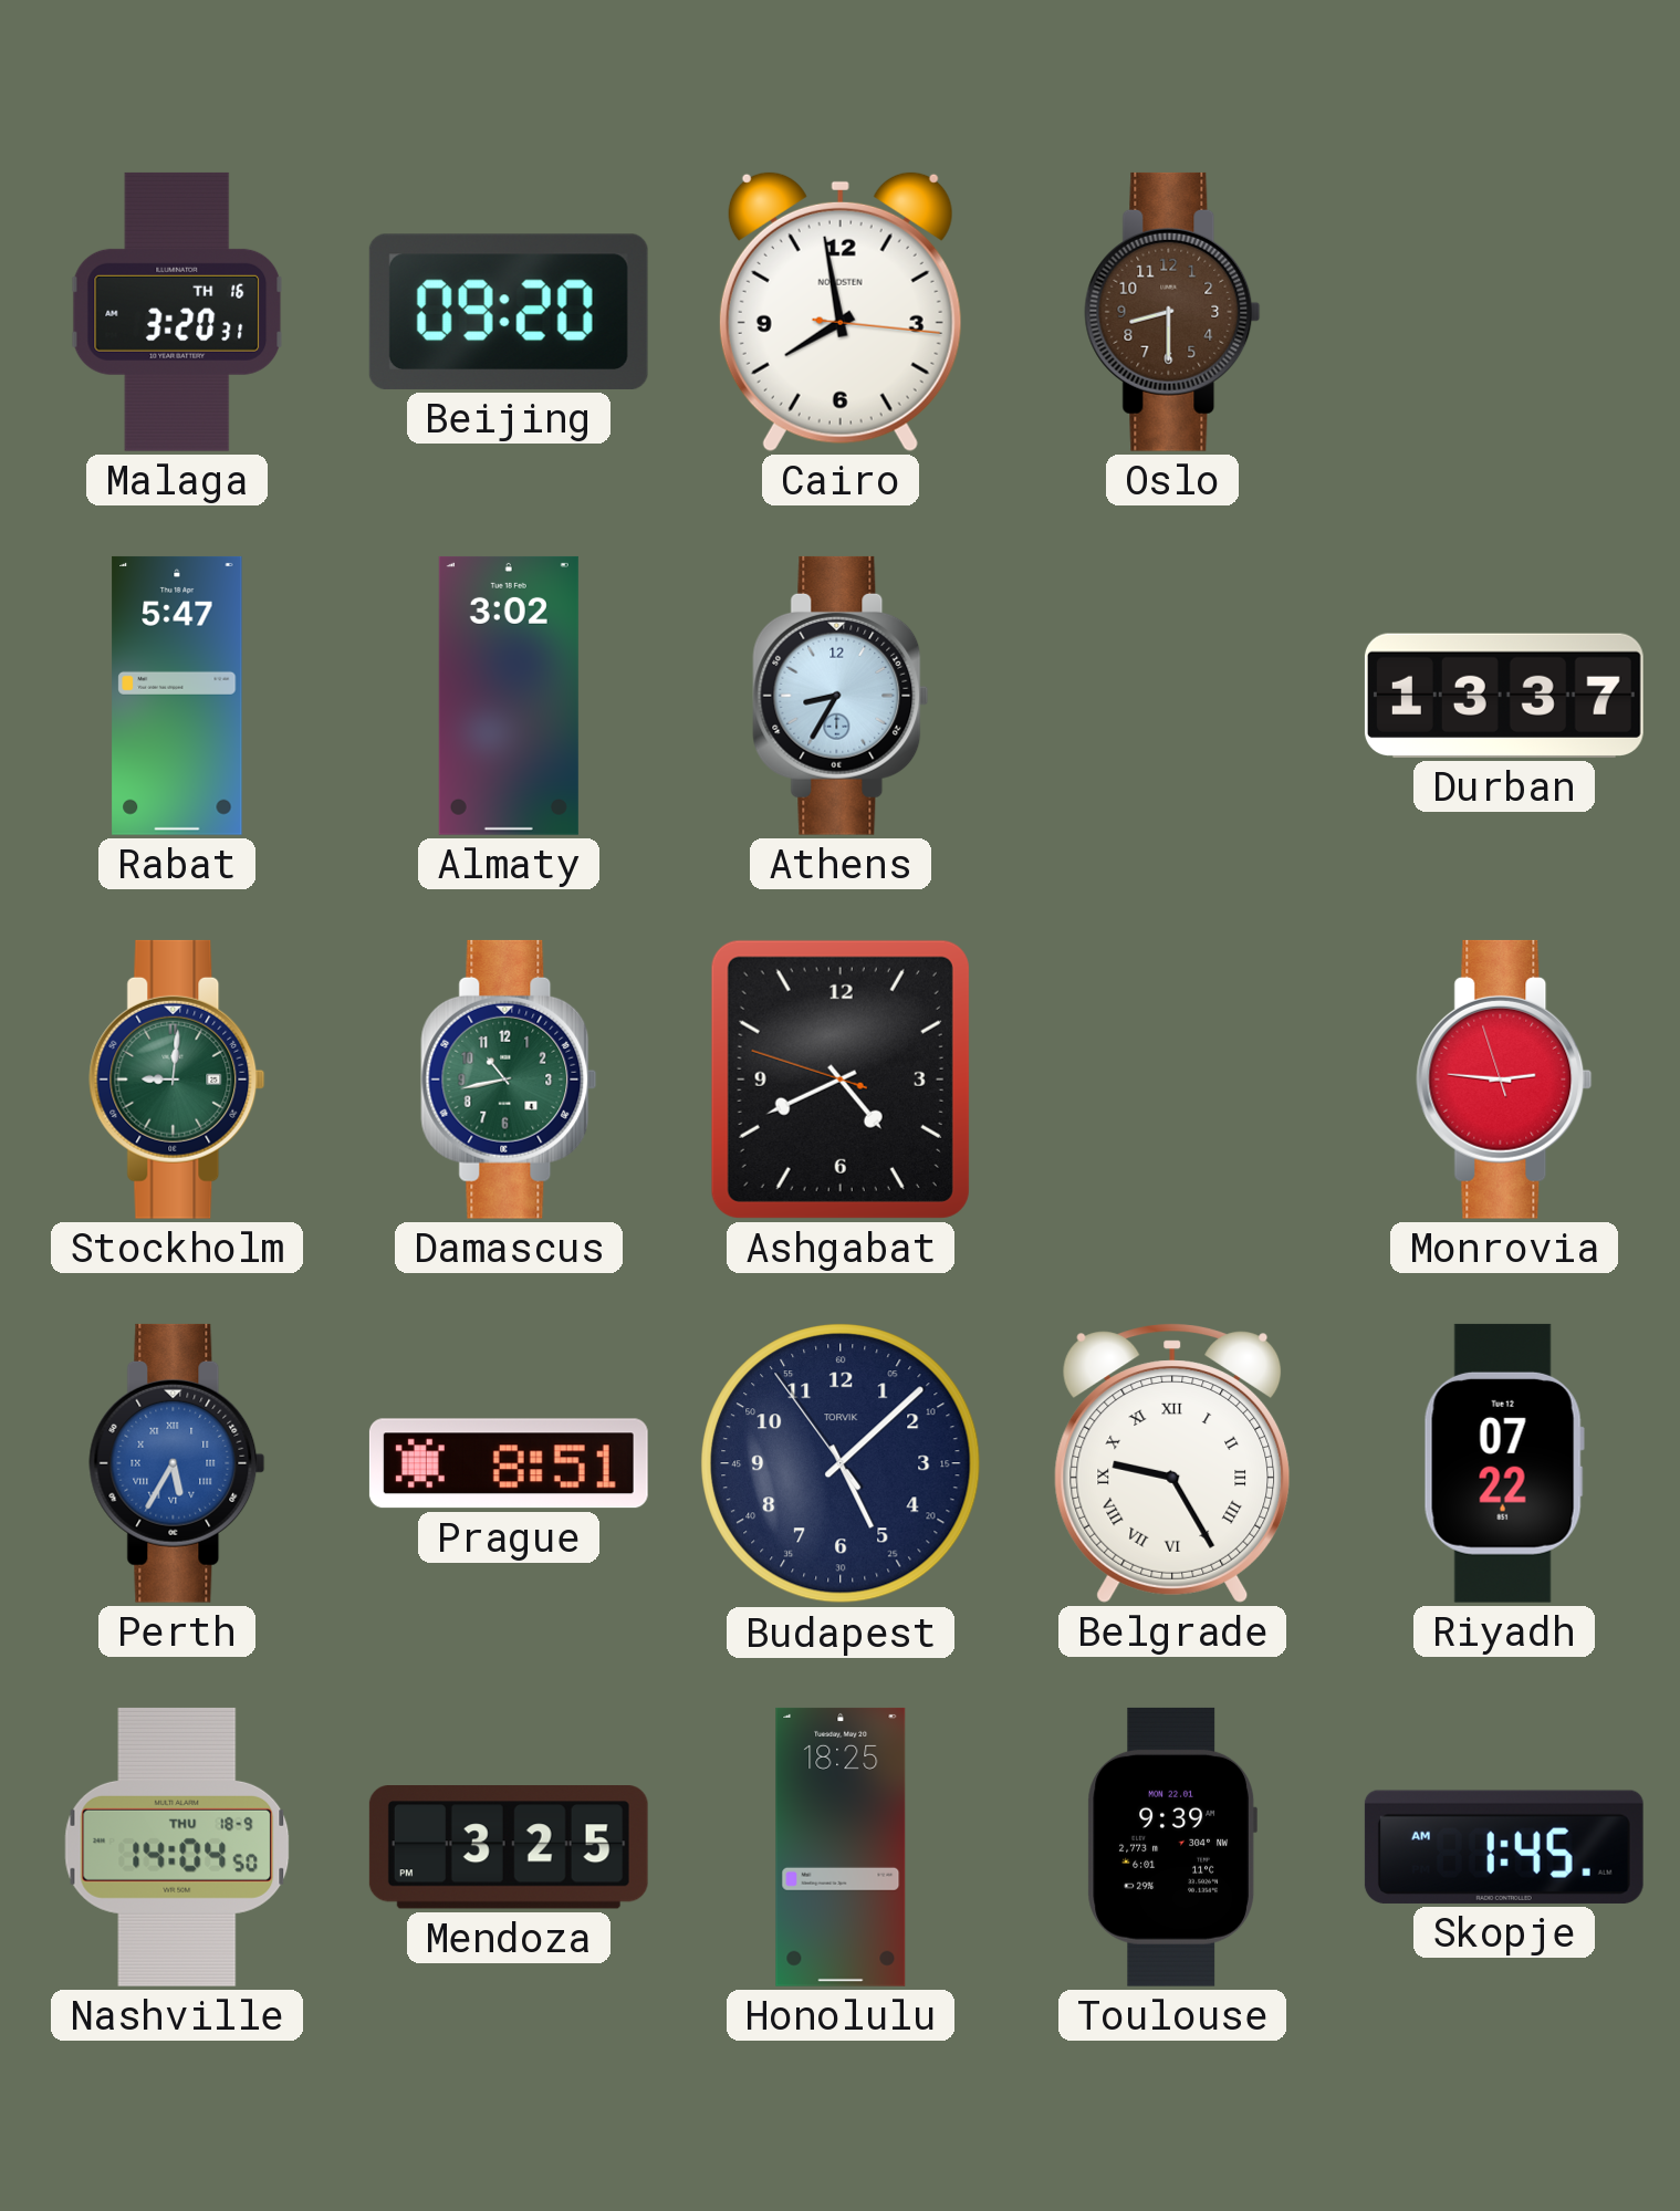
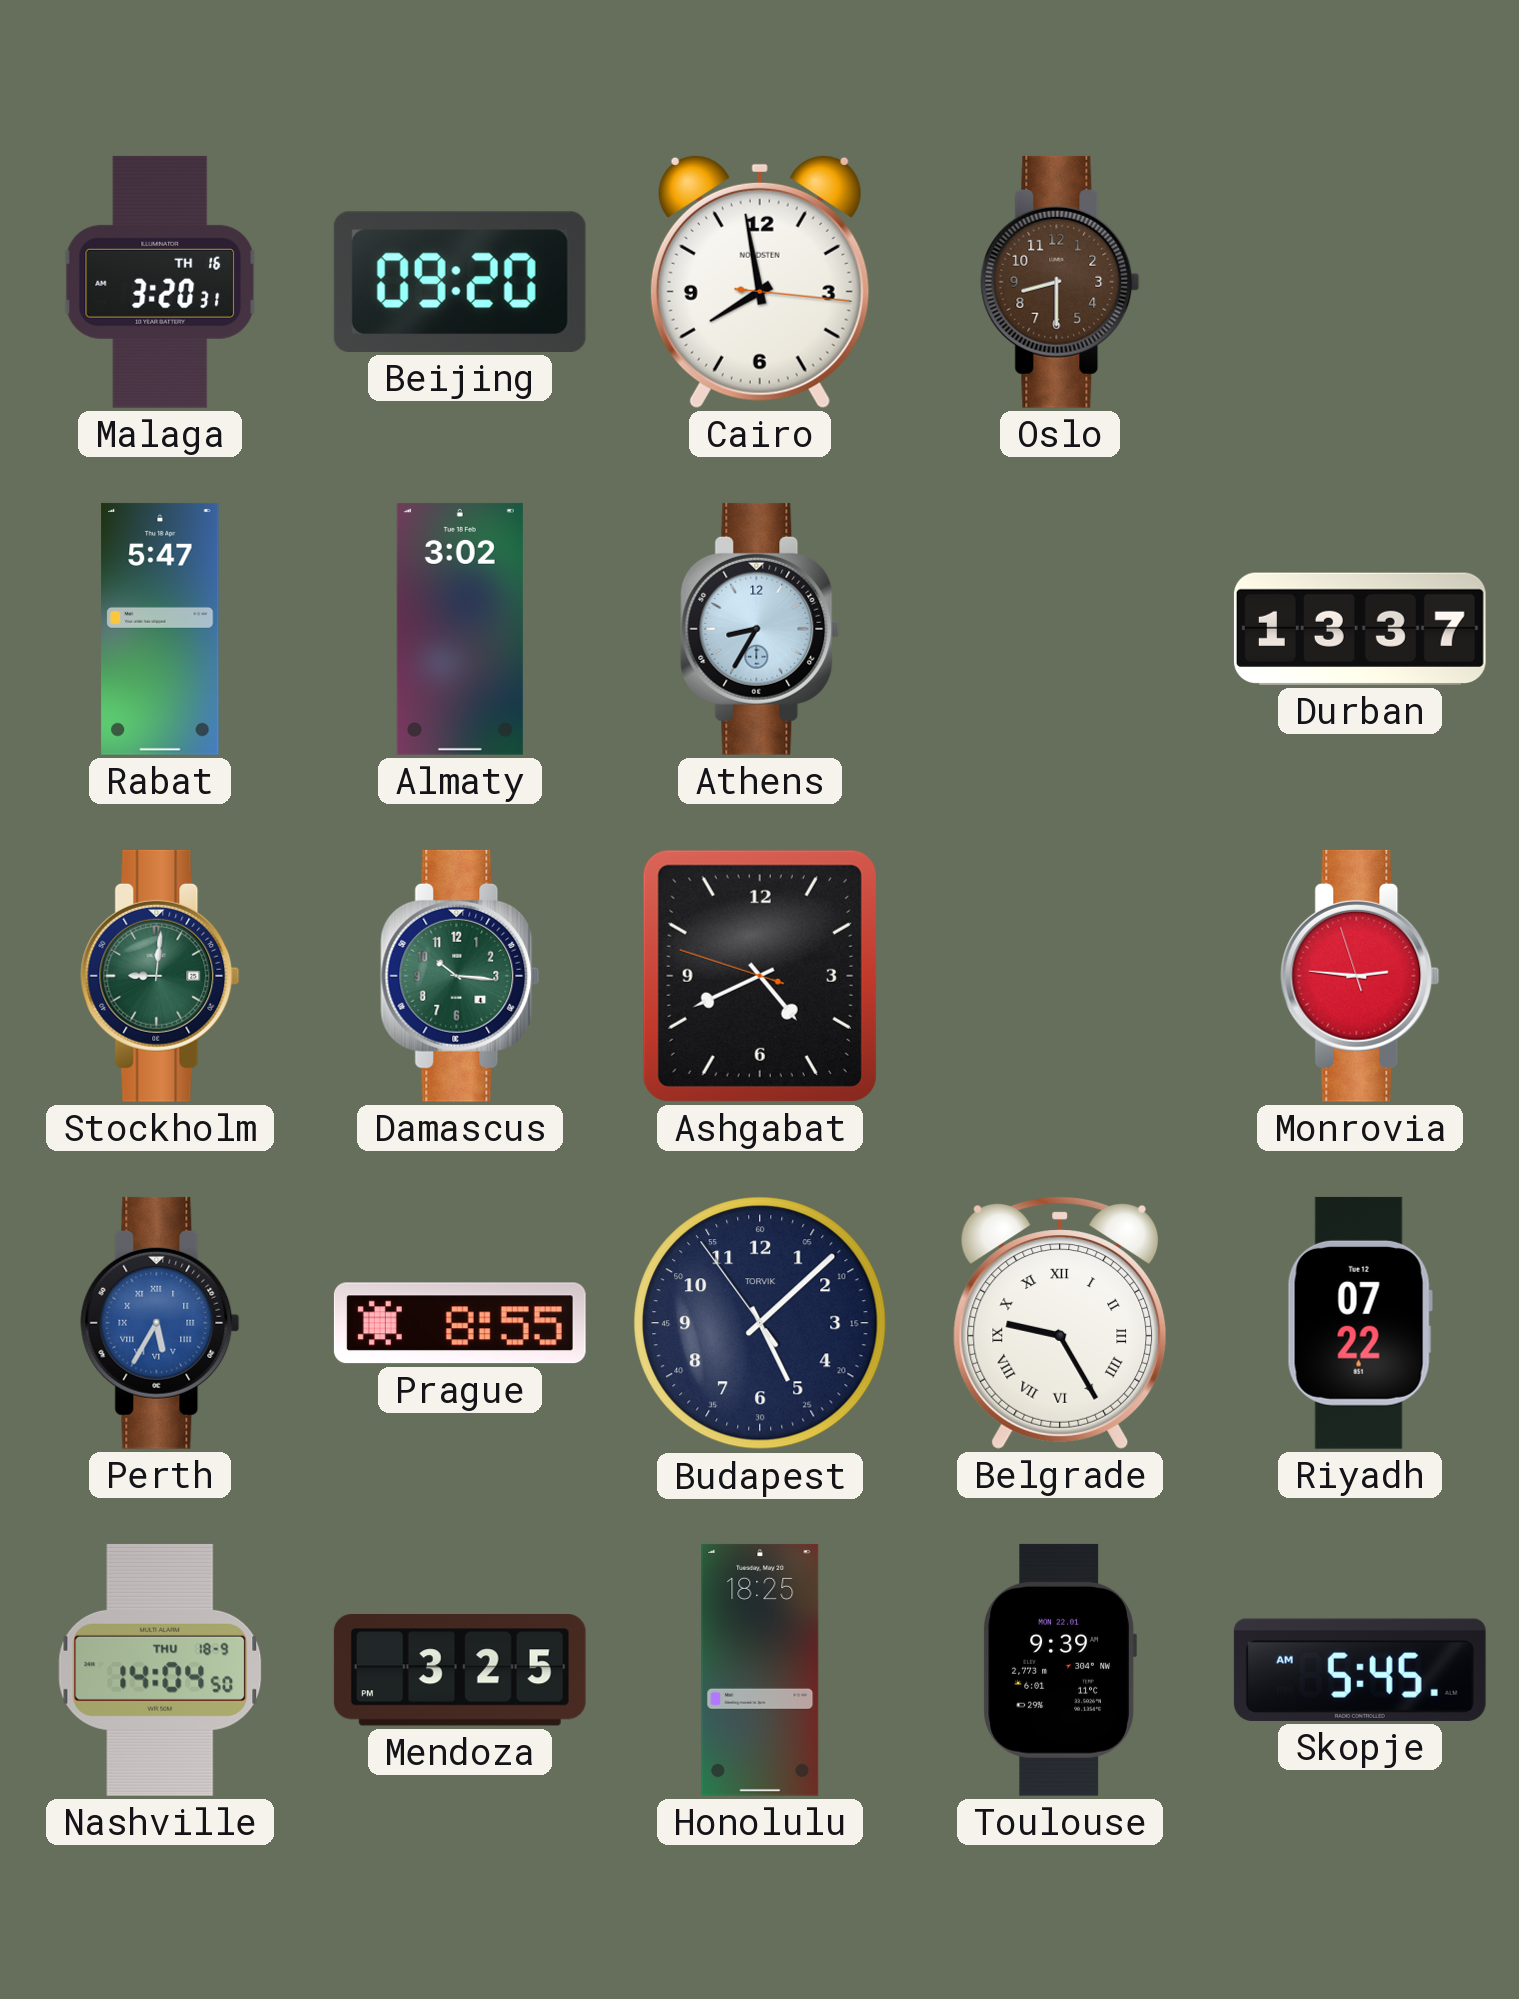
Damascus: 10:43 -> 10:16 (460, 976)
Prague: 8:51 -> 8:55 (460, 1323)
Skopje: 1:45 -> 5:45 (1360, 1670)
